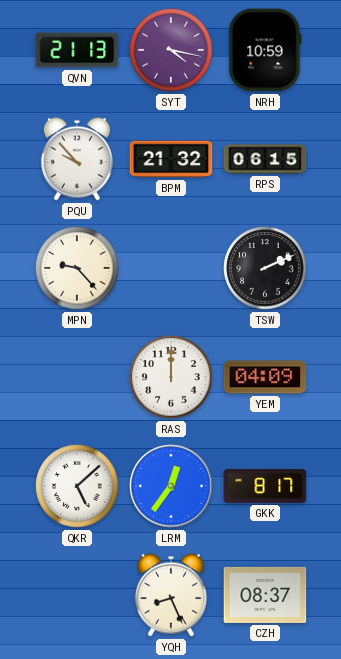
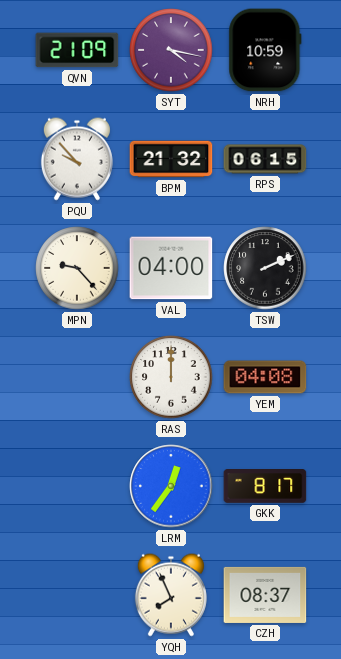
QVN: 21:13 -> 21:09 (77, 50)
VAL: none -> 04:00 (171, 268)
YEM: 04:09 -> 04:08 (265, 377)
QKR: 5:08 -> none (77, 486)
YQH: 8:26 -> 7:56 (171, 595)
